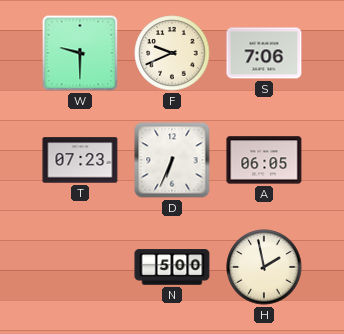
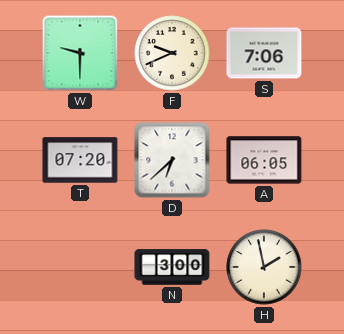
T: 07:23 -> 07:20 (80, 160)
D: 6:34 -> 6:38 (172, 160)
N: 5:00 -> 3:00 (172, 267)
